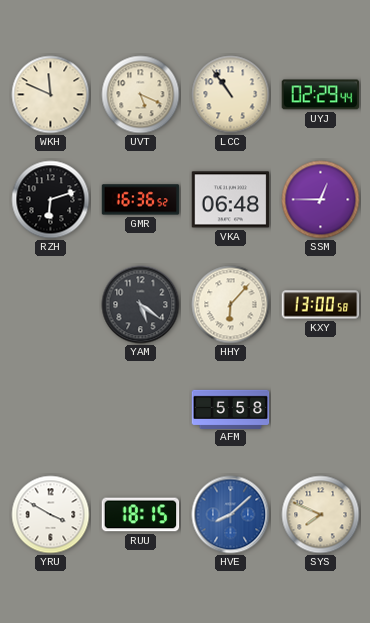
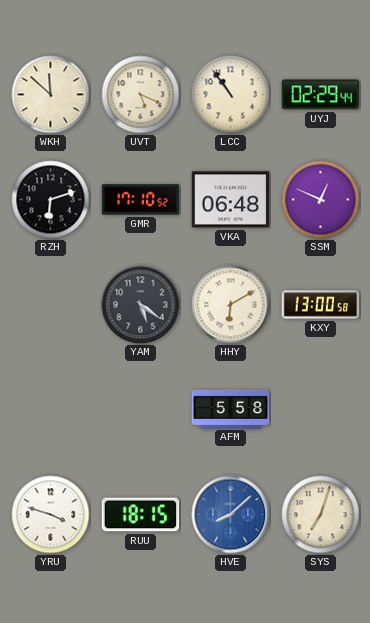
WKH: 11:49 -> 11:52 (51, 95)
GMR: 16:36 -> 17:10 (141, 200)
SSM: 12:45 -> 12:49 (321, 200)
HHY: 6:07 -> 6:10 (231, 305)
YRU: 3:50 -> 3:48 (51, 515)
SYS: 7:49 -> 7:03 (321, 515)
